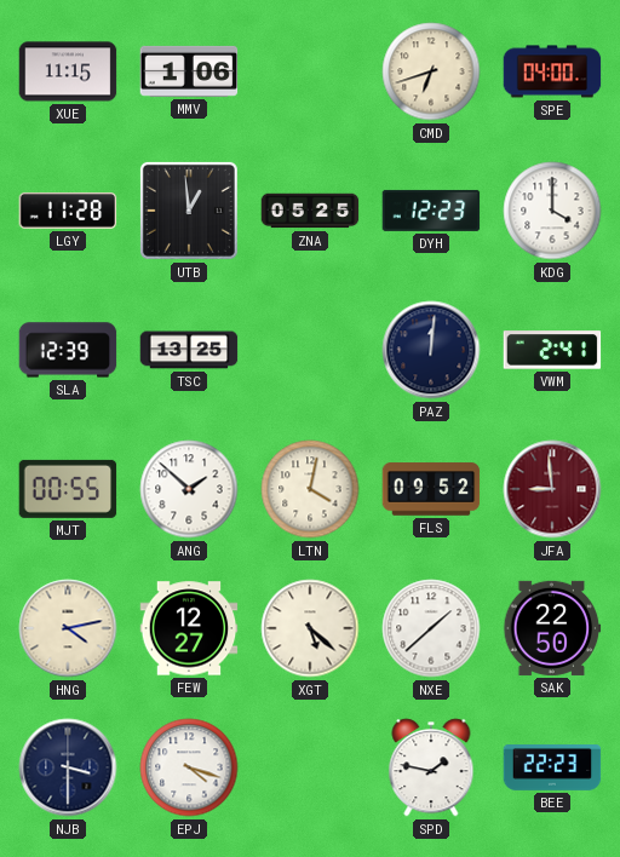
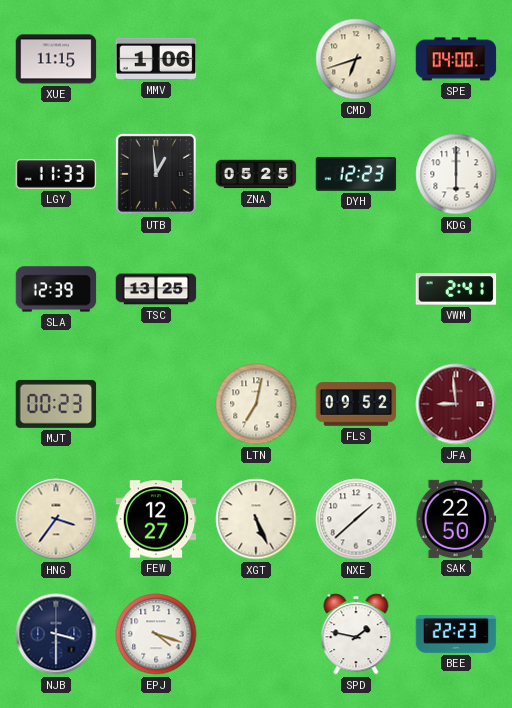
LGY: 11:28 -> 11:33 (56, 175)
KDG: 4:00 -> 6:00 (456, 174)
PAZ: 12:01 -> none (431, 350)
MJT: 00:55 -> 00:23 (56, 404)
ANG: 1:52 -> none (189, 489)
LTN: 4:02 -> 7:02 (256, 404)
HNG: 4:13 -> 3:36 (56, 519)
XGT: 5:22 -> 5:26 (256, 519)
